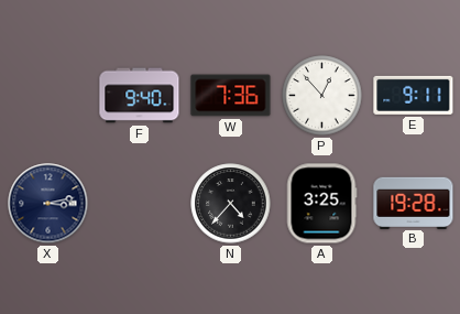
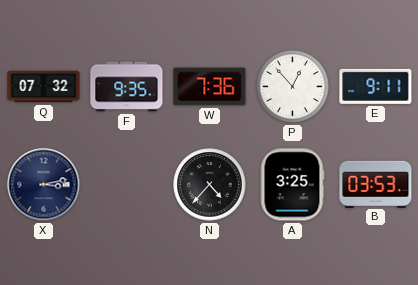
Q: none -> 07:32 (44, 87)
F: 9:40 -> 9:35 (127, 87)
B: 19:28 -> 03:53 (376, 184)
